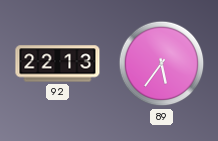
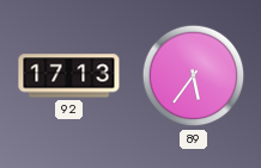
92: 22:13 -> 17:13 (69, 76)
